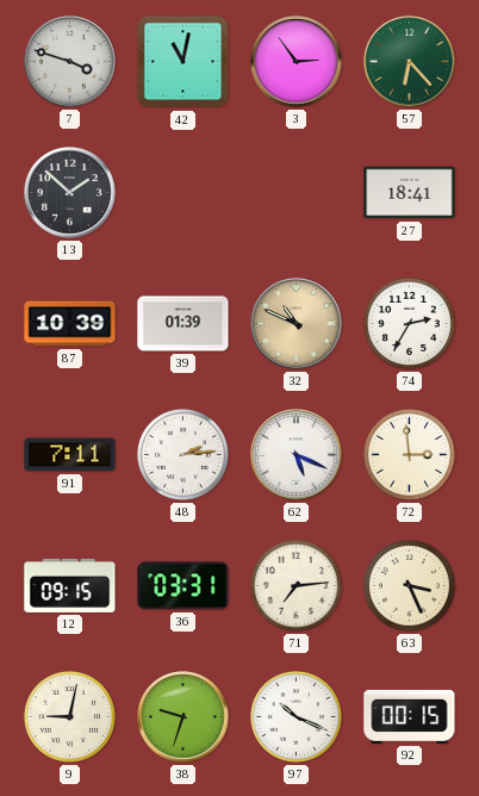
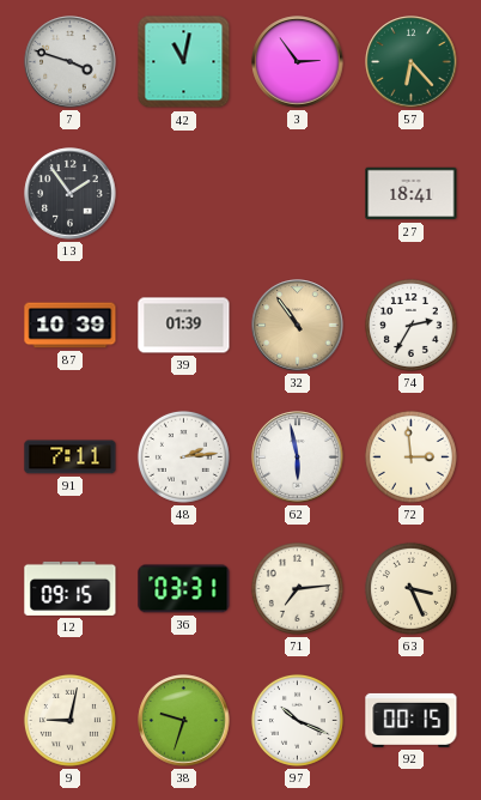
13: 1:52 -> 1:54 (71, 194)
32: 10:49 -> 10:54 (298, 326)
62: 5:19 -> 5:58 (298, 457)
